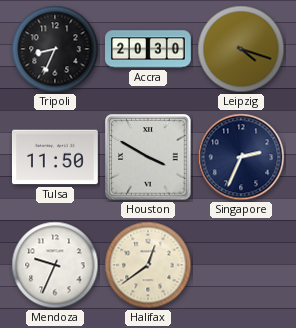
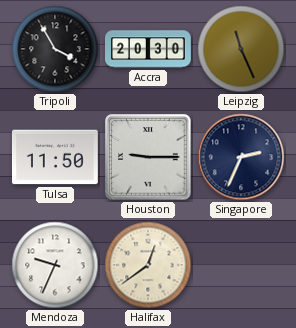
Tripoli: 8:34 -> 3:55 (55, 49)
Leipzig: 4:18 -> 11:26 (241, 49)
Houston: 3:50 -> 9:15 (148, 157)
